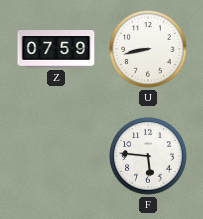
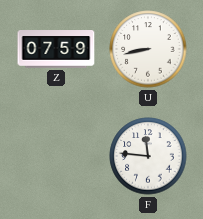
F: 5:46 -> 11:46 (148, 156)
